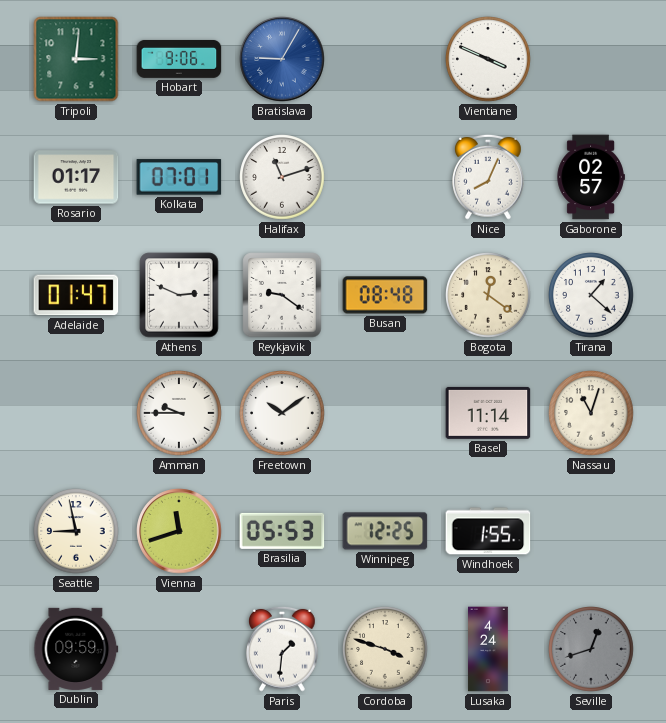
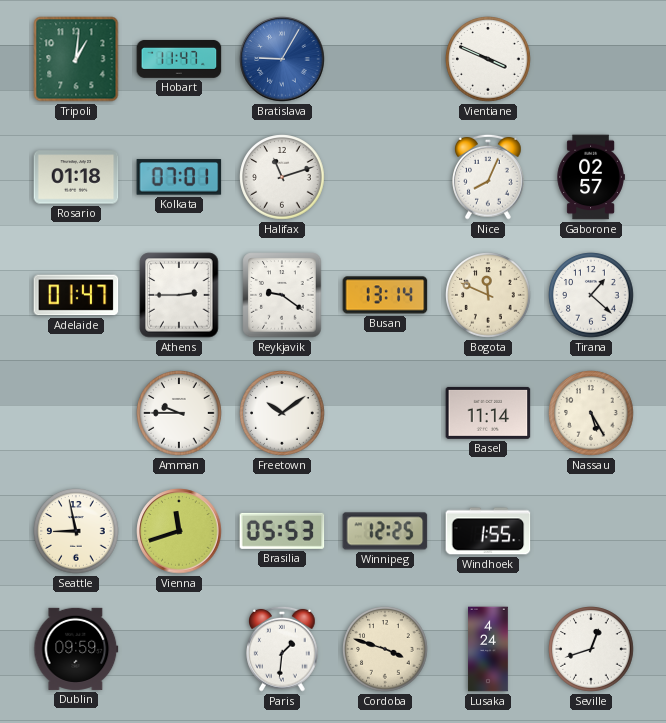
Tripoli: 3:01 -> 1:01 (76, 59)
Hobart: 9:06 -> 11:47 (179, 59)
Rosario: 01:17 -> 01:18 (76, 177)
Athens: 2:49 -> 2:45 (179, 295)
Busan: 08:48 -> 13:14 (385, 295)
Bogota: 12:21 -> 11:49 (488, 295)
Nassau: 11:03 -> 5:25 (591, 413)
Seville dial: grey -> white (591, 649)
